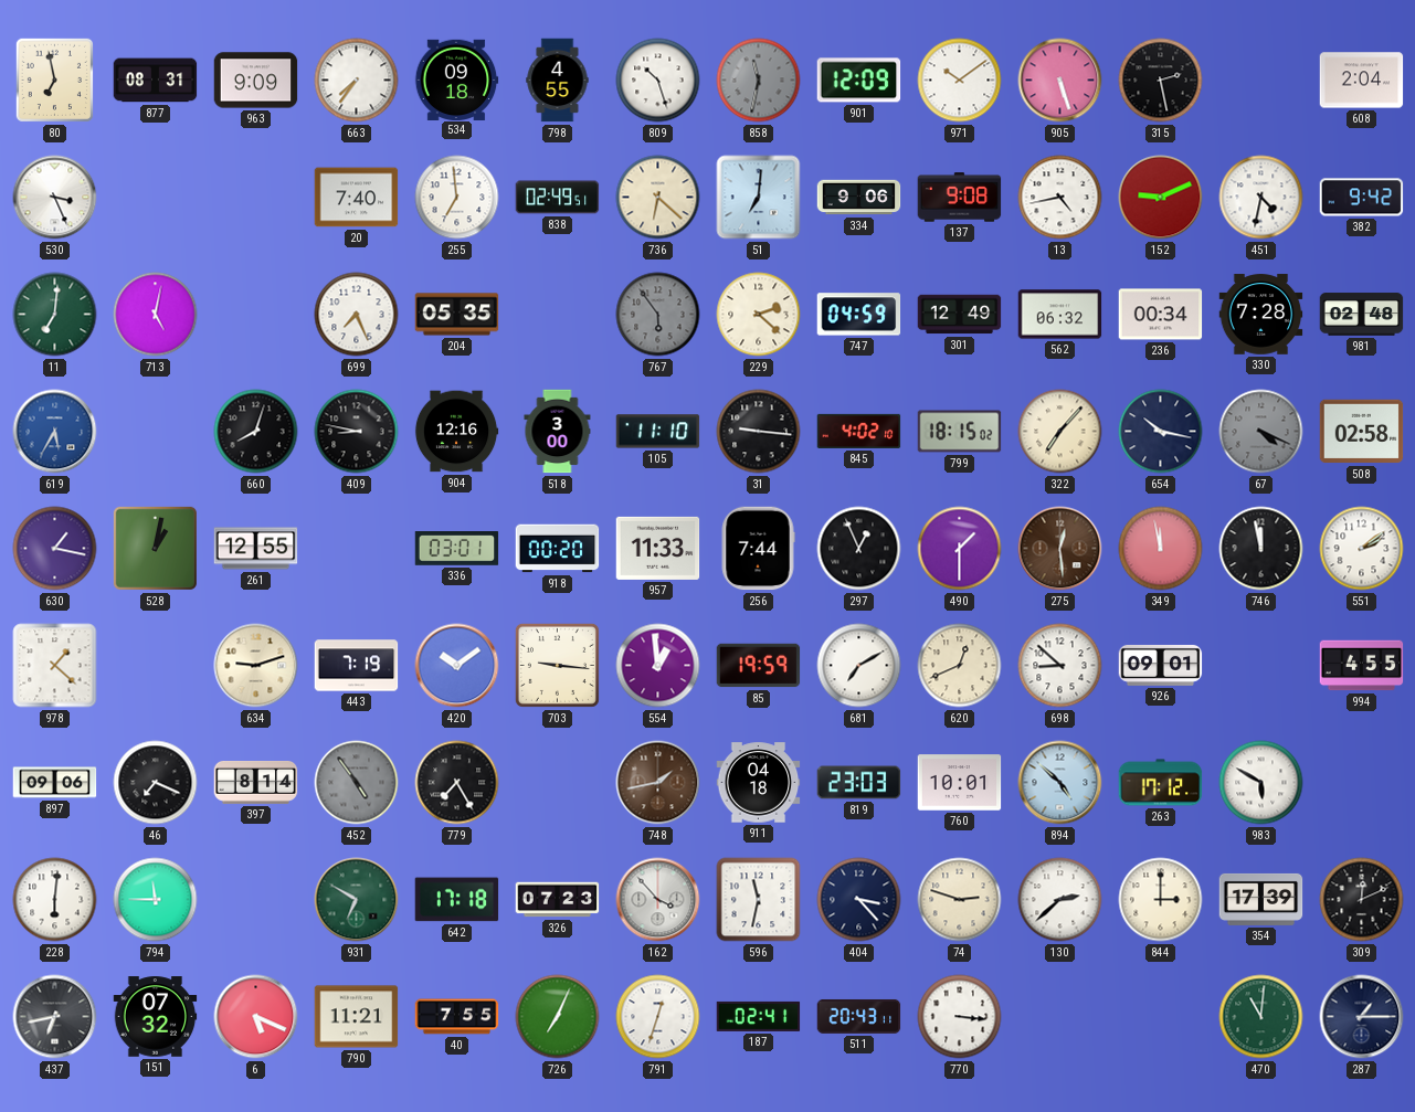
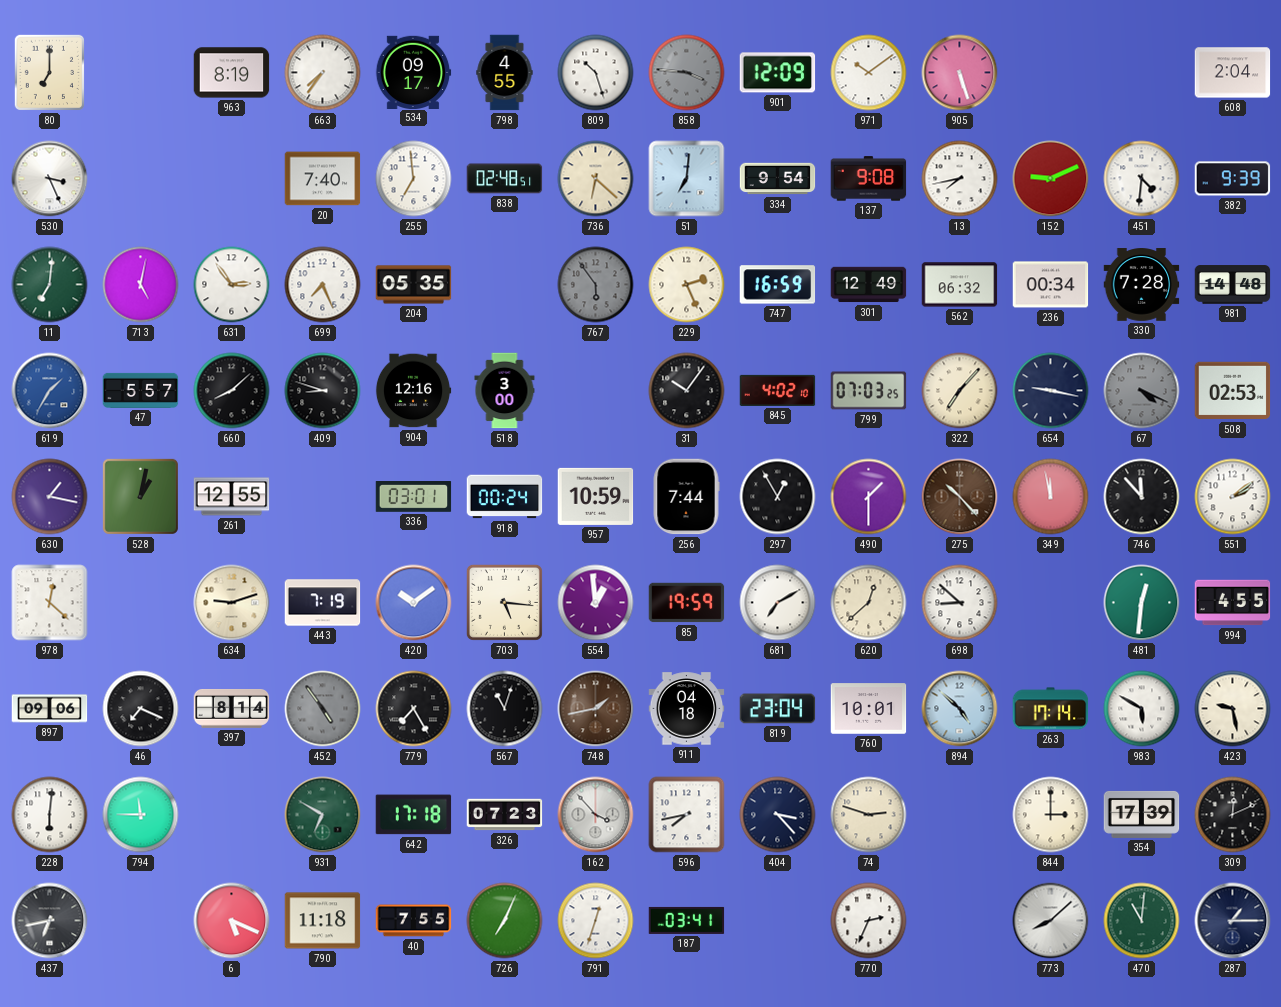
80: 6:58 -> 7:00 (49, 72)
877: 08:31 -> none (156, 81)
963: 9:09 -> 8:19 (232, 73)
534: 09:18 -> 09:17 (413, 72)
858: 11:32 -> 3:46 (687, 73)
315: 2:28 -> none (1161, 81)
838: 02:49 -> 02:48 (505, 179)
334: 9:06 -> 9:54 (778, 179)
13: 4:43 -> 7:43 (960, 179)
451: 4:32 -> 4:31 (1142, 179)
382: 9:42 -> 9:39 (1233, 179)
631: none -> 2:54 (232, 285)
229: 2:22 -> 2:26 (687, 285)
747: 04:59 -> 16:59 (778, 285)
981: 02:48 -> 14:48 (1233, 285)
619: 5:35 -> 1:35 (50, 391)
47: none -> 5:57 (141, 390)
660: 8:03 -> 8:08 (232, 391)
409: 8:47 -> 8:48 (323, 391)
105: 11:10 -> none (658, 432)
31: 9:16 -> 10:06 (687, 391)
799: 18:15 -> 07:03 (869, 391)
654: 10:17 -> 9:17 (1051, 391)
508: 02:58 -> 02:53 (1233, 391)
918: 00:20 -> 00:24 (505, 497)
957: 11:33 -> 10:59 (596, 496)
297: 12:56 -> 12:55 (778, 497)
275: 12:29 -> 10:23 (960, 497)
746: 11:58 -> 11:53 (1142, 497)
978: 1:22 -> 12:22 (50, 603)
703: 9:16 -> 5:16 (504, 602)
620: 12:41 -> 12:38 (869, 603)
926: 09:01 -> none (1161, 665)
481: none -> 12:31 (1142, 603)
567: none -> 11:03 (505, 709)
819: 23:03 -> 23:04 (778, 709)
263: 17:12 -> 17:14 (1051, 709)
423: none -> 9:28 (1233, 709)
596: 11:32 -> 7:43 (687, 815)
130: 2:38 -> none (1060, 900)
151: 07:32 -> none (156, 1017)
790: 11:21 -> 11:18 (323, 921)
187: 02:41 -> 03:41 (687, 920)
511: 20:43 -> none (859, 1017)
770: 3:16 -> 2:34 (869, 921)
773: none -> 8:08 (1051, 921)
